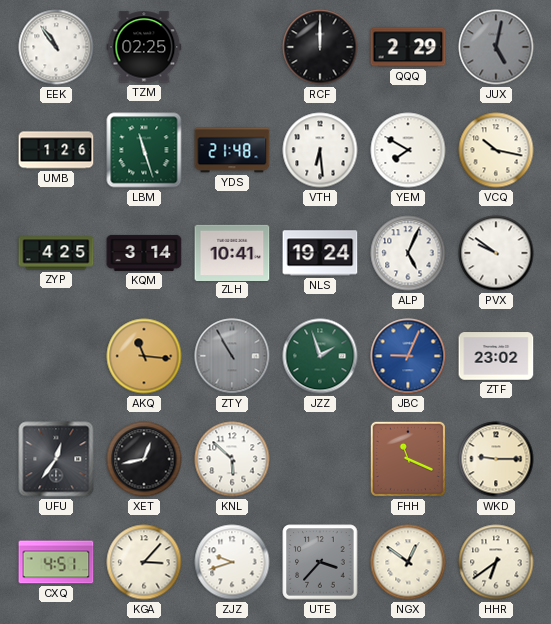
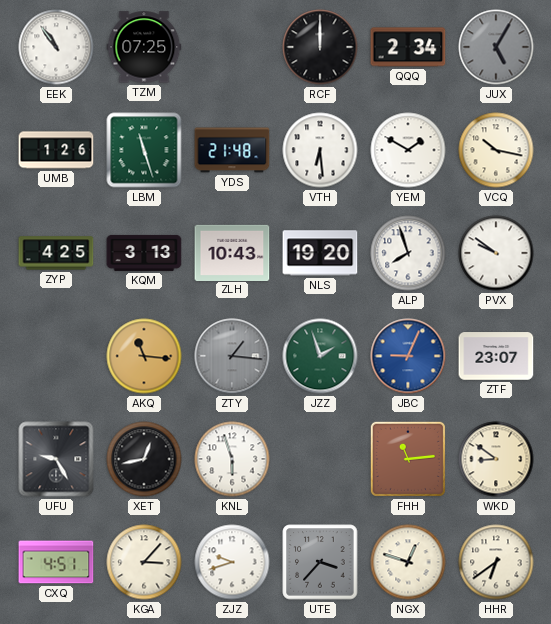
TZM: 02:25 -> 07:25 (144, 47)
QQQ: 2:29 -> 2:34 (408, 47)
JUX: 5:02 -> 5:05 (496, 47)
YEM: 7:50 -> 1:50 (408, 150)
KQM: 3:14 -> 3:13 (144, 253)
ZLH: 10:41 -> 10:43 (232, 252)
NLS: 19:24 -> 19:20 (320, 253)
ALP: 5:04 -> 7:57 (408, 253)
ZTY: 10:55 -> 1:16 (232, 356)
ZTF: 23:02 -> 23:07 (496, 356)
UFU: 12:36 -> 9:25 (56, 459)
KNL: 5:52 -> 5:57 (232, 459)
FHH: 11:19 -> 11:14 (408, 459)
WKD: 9:15 -> 8:51 (496, 459)
NGX: 12:51 -> 12:48 (408, 562)
